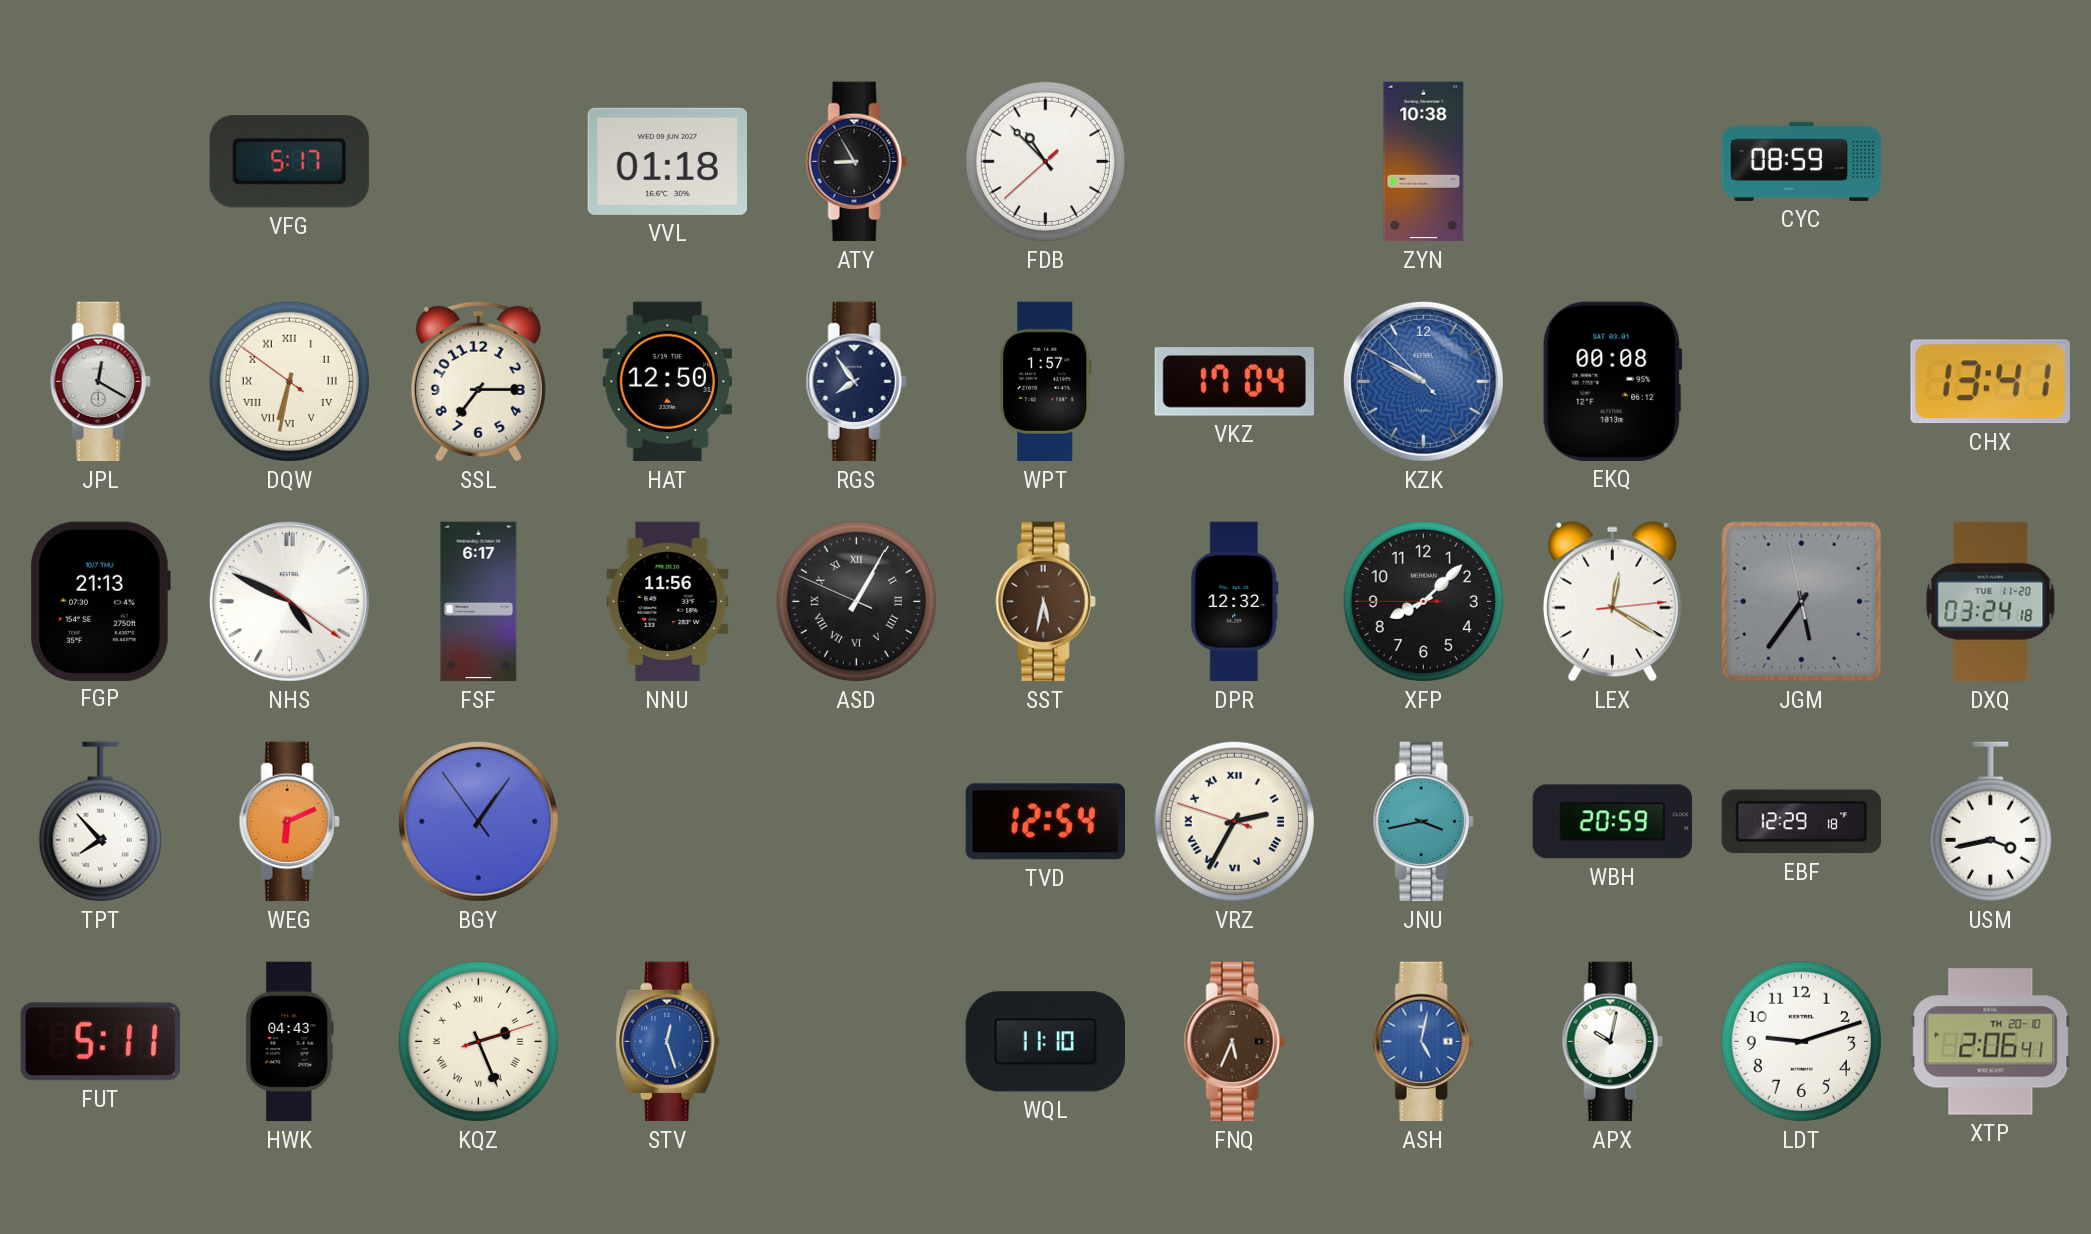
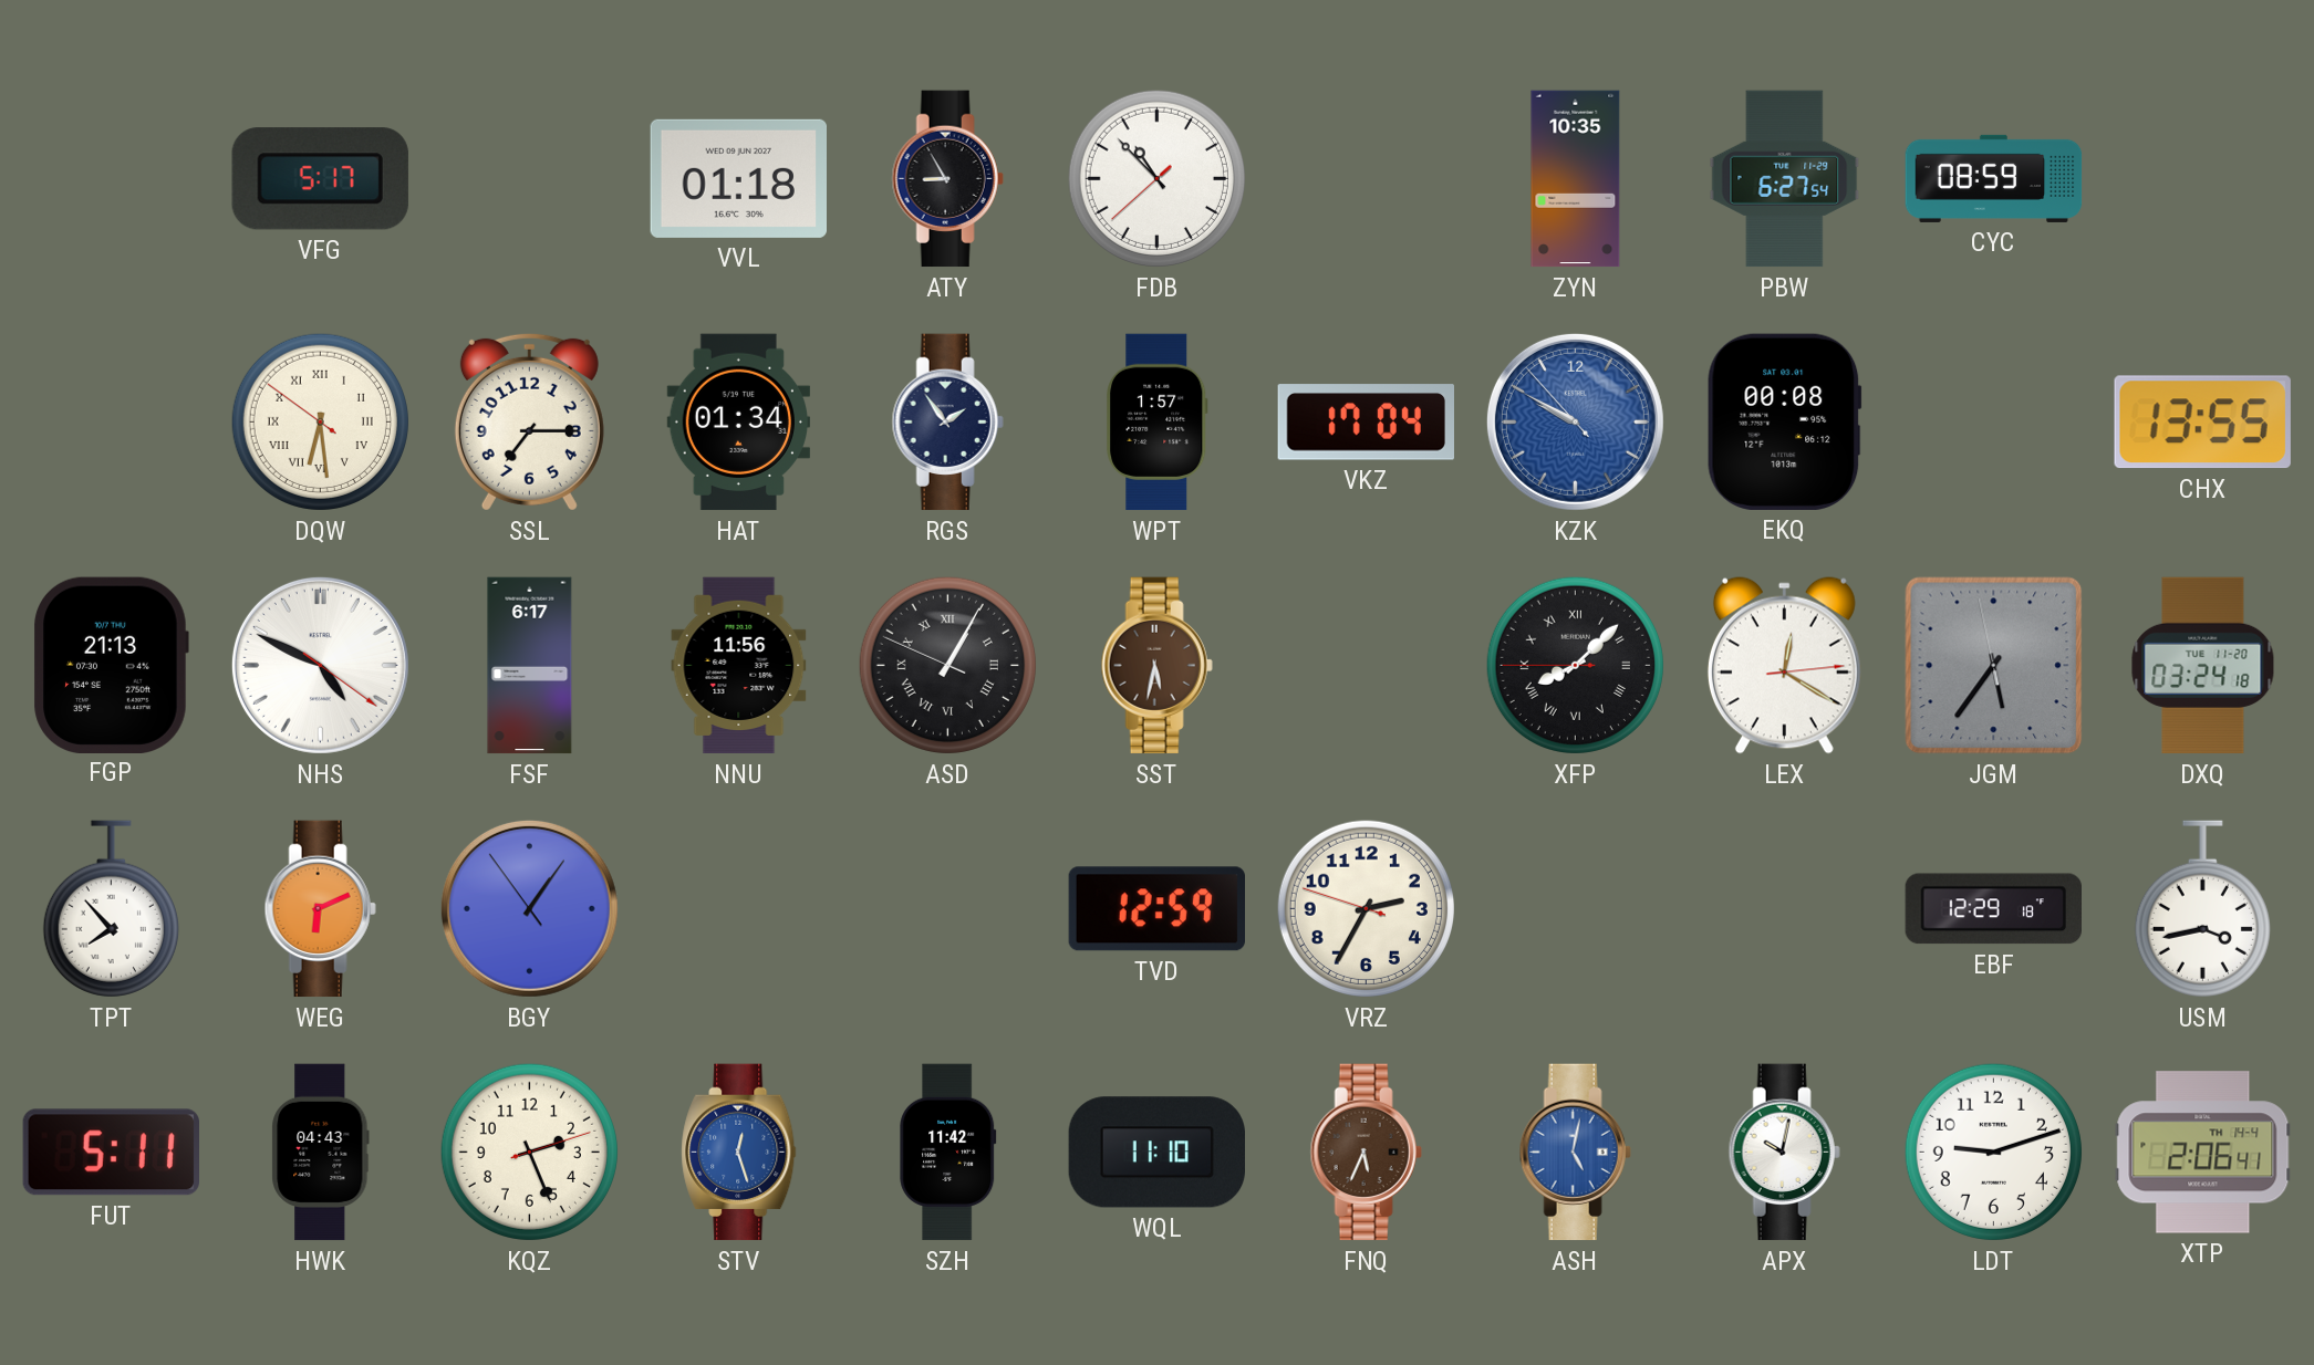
ZYN: 10:38 -> 10:35 (1576, 179)
PBW: none -> 6:27 (1785, 179)
JPL: 12:20 -> none (100, 382)
DQW: 6:31 -> 6:28 (320, 421)
HAT: 12:50 -> 01:34 (739, 423)
RGS: 7:54 -> 1:54 (947, 423)
CHX: 13:41 -> 13:55 (2202, 423)
DPR: 12:32 -> none (1235, 602)
XFP numerals: Arabic -> Roman (1575, 665)
TVD: 12:54 -> 12:59 (1156, 909)
VRZ numerals: Roman -> Arabic (1366, 908)
JNU: 3:43 -> none (1423, 822)
WBH: 20:59 -> none (1612, 822)
KQZ numerals: Roman -> Arabic (529, 1152)
SZH: none -> 11:42 (948, 1153)
XTP date: TH 20-10 -> TH 14-4 (2203, 1153)
